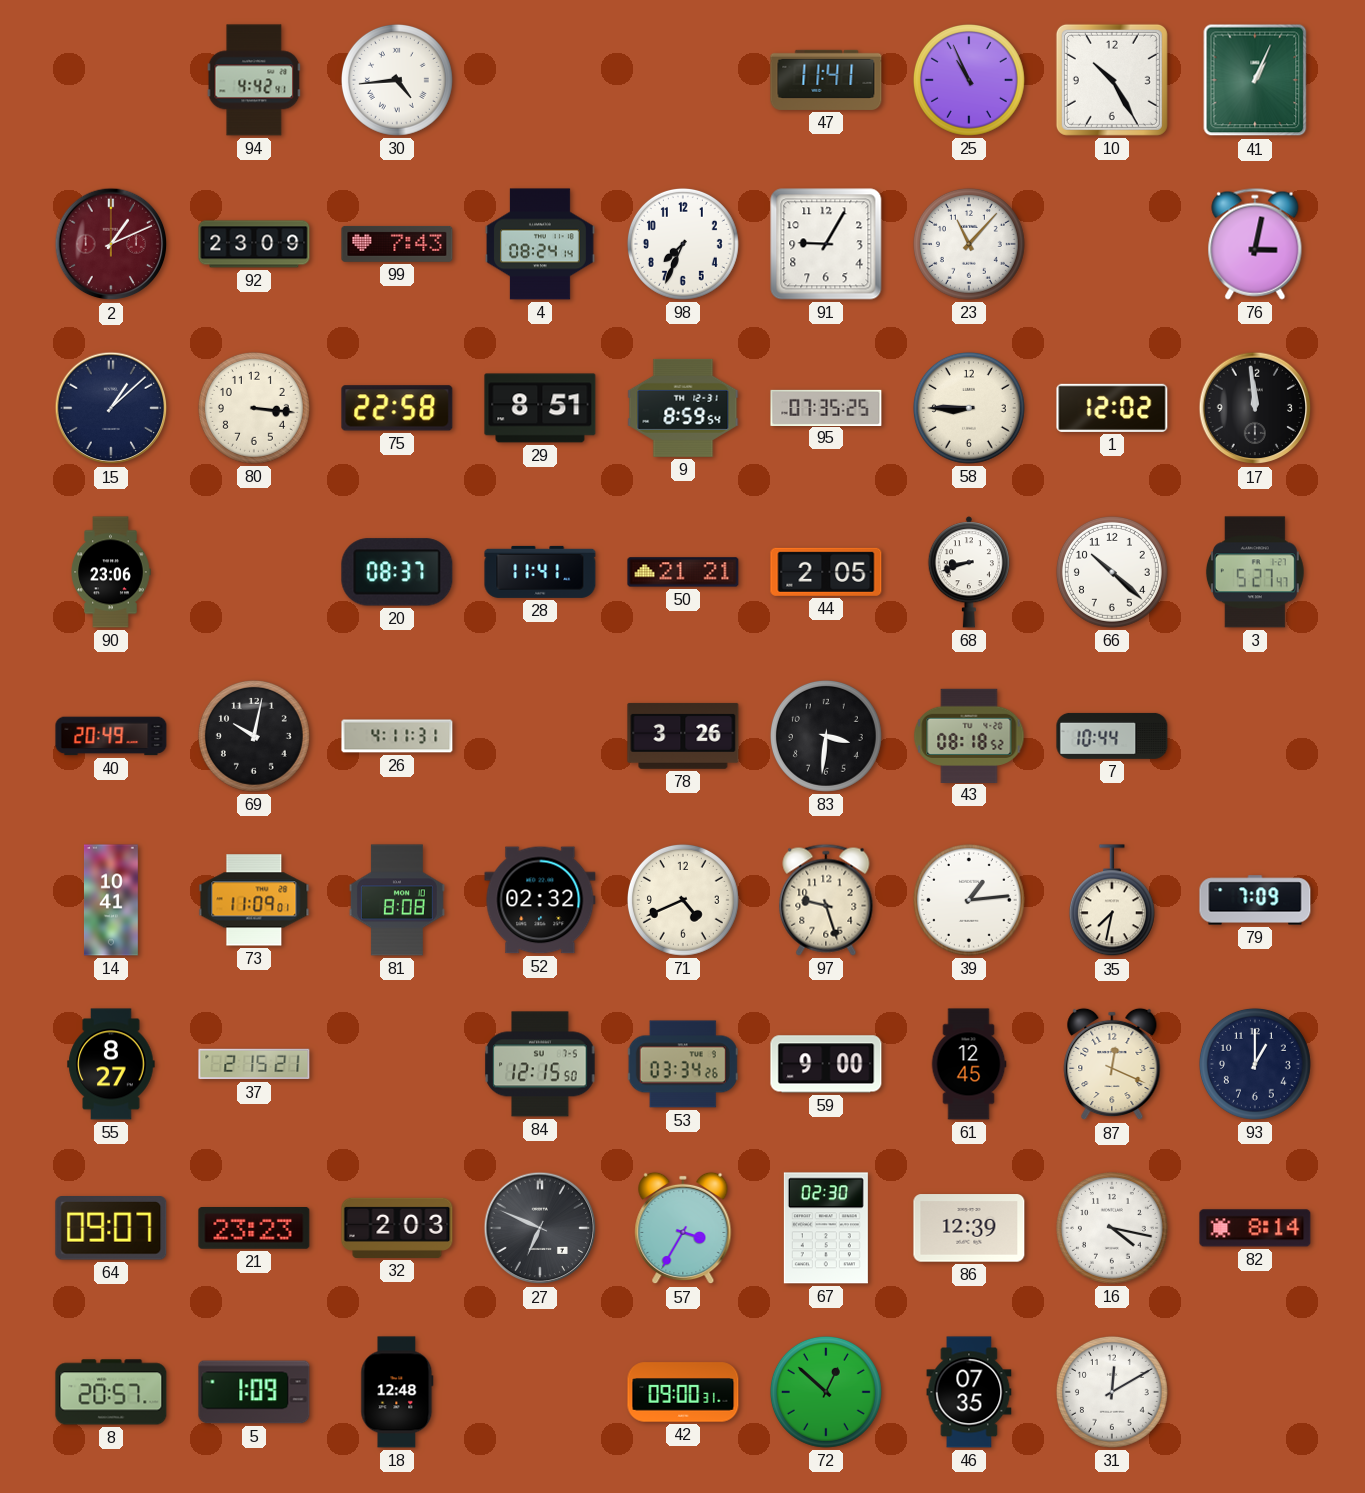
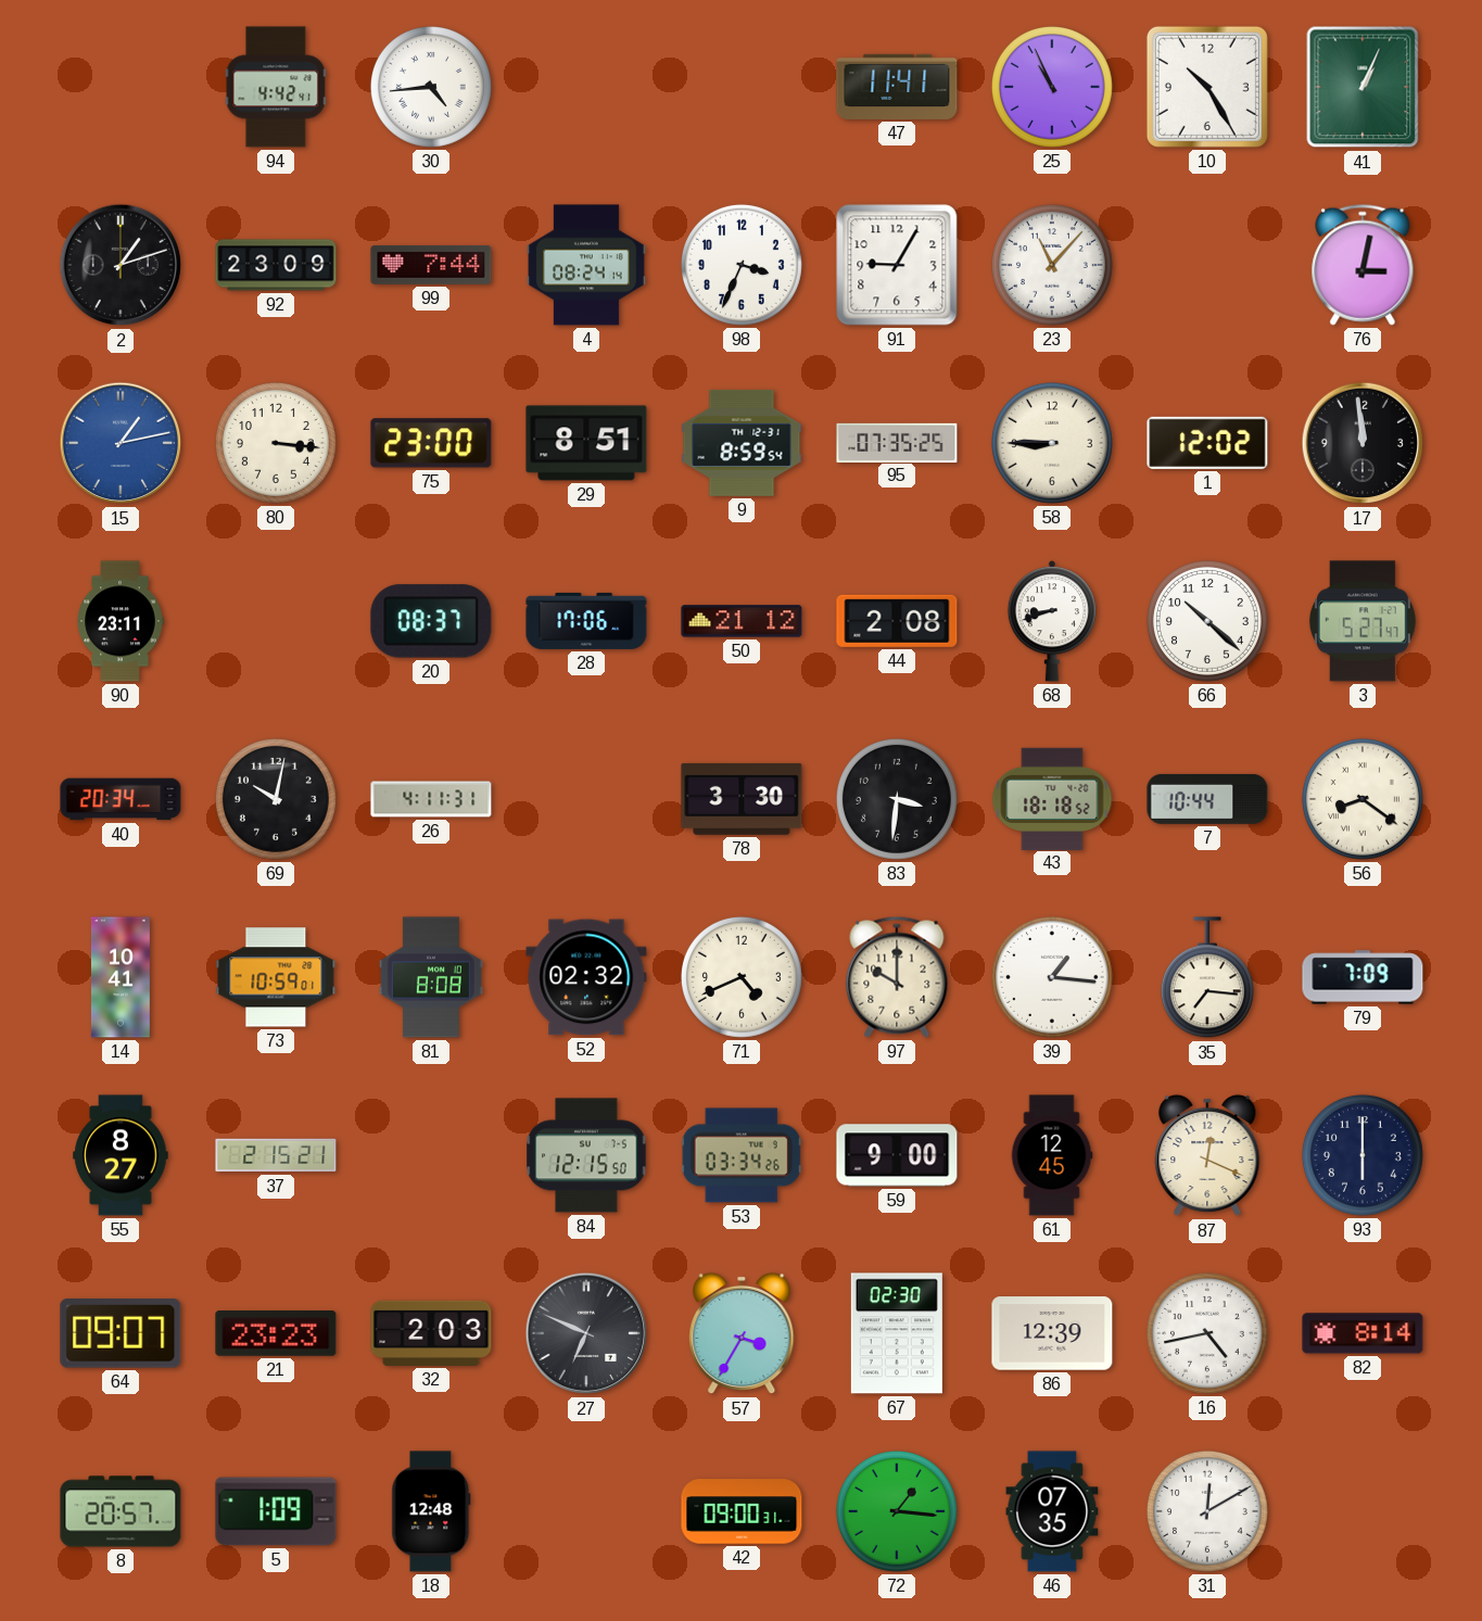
2: 1:11 -> 1:12 (121, 265)
2 dial: burgundy -> black (121, 265)
99: 7:43 -> 7:44 (431, 265)
98: 7:34 -> 3:34 (742, 265)
15: 1:08 -> 1:13 (121, 443)
15 dial: navy -> blue (121, 443)
75: 22:58 -> 23:00 (431, 443)
90: 23:06 -> 23:11 (121, 621)
28: 11:41 -> 17:06 (586, 621)
50: 21:21 -> 21:12 (742, 621)
44: 2:05 -> 2:08 (897, 621)
40: 20:49 -> 20:34 (121, 799)
78: 3:26 -> 3:30 (742, 799)
43: 08:18 -> 18:18 (1052, 798)
56: none -> 8:21 (1363, 799)
73: 11:09 -> 10:59 (276, 977)
97: 9:27 -> 10:00 (897, 977)
39: 1:14 -> 1:16 (1052, 977)
35: 7:32 -> 7:16 (1207, 978)
93: 1:00 -> 6:00 (1363, 1155)
16: 4:17 -> 4:43 (1207, 1333)
72: 12:52 -> 1:16 (897, 1511)
